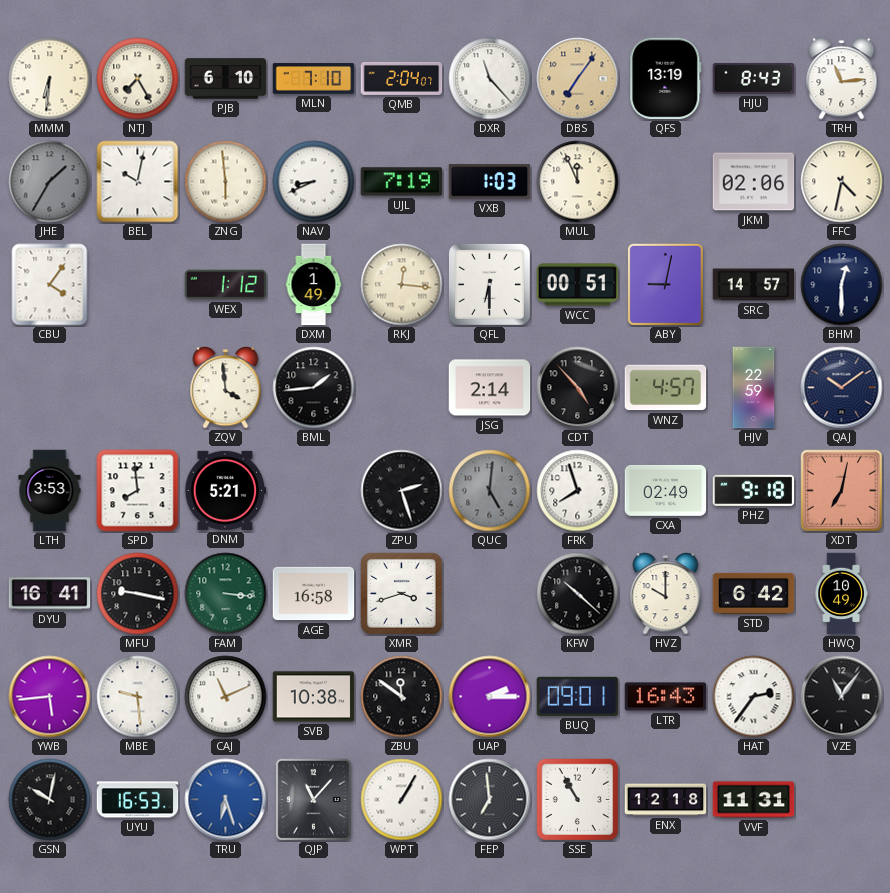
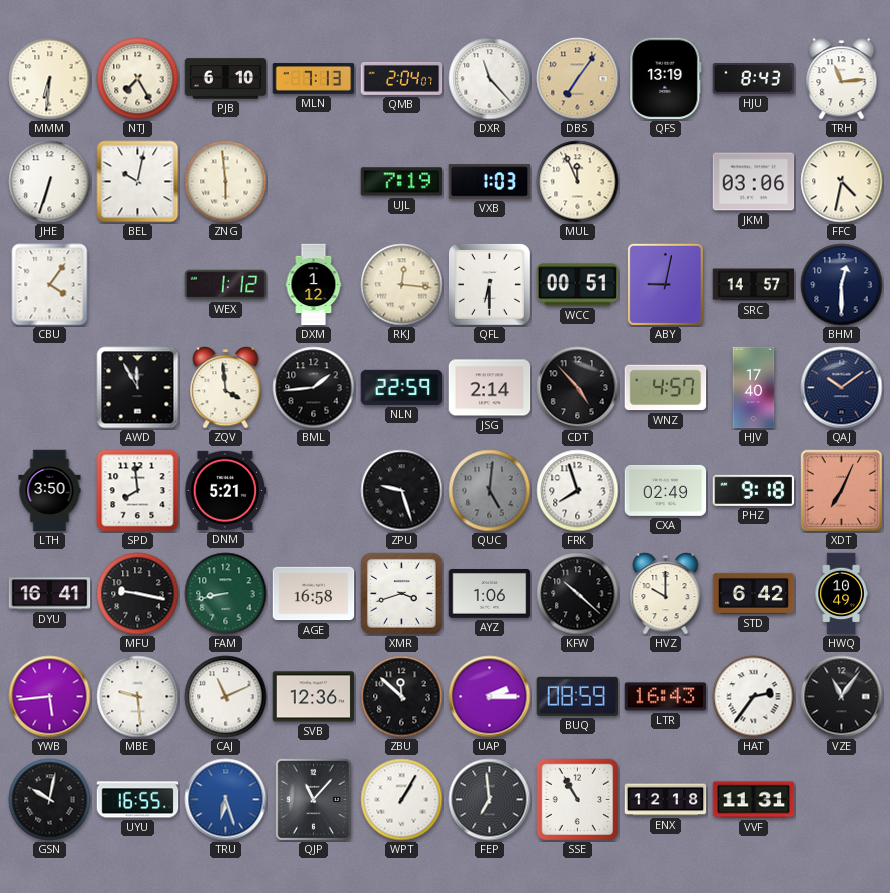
MLN: 7:10 -> 7:13 (314, 79)
JHE: 1:35 -> 6:33 (50, 182)
JHE dial: grey -> white (50, 182)
NAV: 8:41 -> none (314, 182)
JKM: 02:06 -> 03:06 (754, 182)
DXM: 1:49 -> 1:12 (314, 285)
AWD: none -> 11:55 (138, 388)
NLN: none -> 22:59 (402, 387)
HJV: 22:59 -> 17:40 (754, 388)
LTH: 3:53 -> 3:50 (50, 491)
ZPU: 2:27 -> 9:27 (402, 491)
XDT: 7:02 -> 7:04 (841, 490)
FAM: 3:16 -> 8:43 (226, 594)
AYZ: none -> 1:06 (490, 593)
SVB: 10:38 -> 12:36 (314, 697)
ZBU: 11:51 -> 11:52 (402, 697)
BUQ: 09:01 -> 08:59 (578, 696)
UYU: 16:53 -> 16:55 (138, 800)
